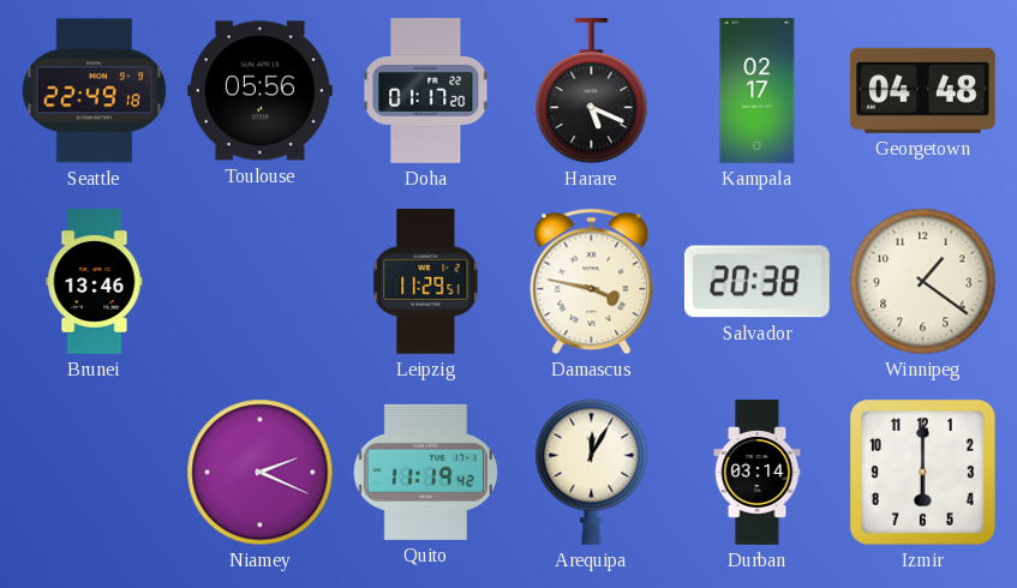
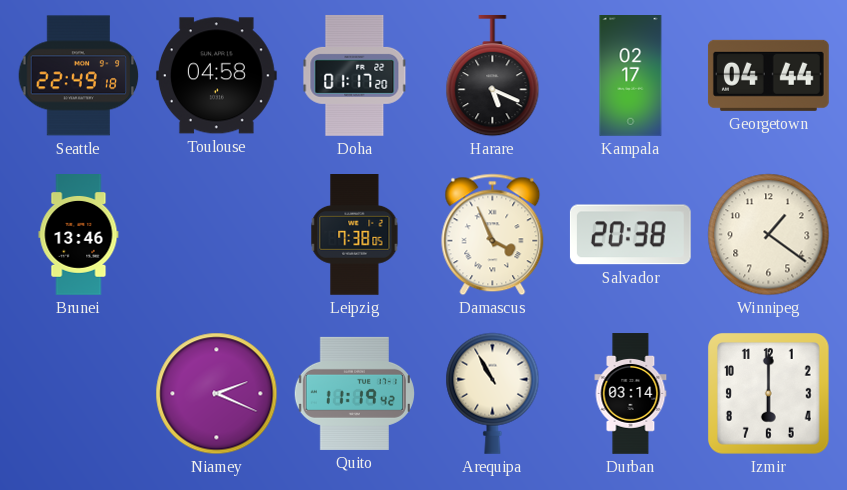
Toulouse: 05:56 -> 04:58 (216, 76)
Georgetown: 04:48 -> 04:44 (768, 75)
Leipzig: 11:29 -> 7:38 (355, 235)
Damascus: 3:47 -> 3:56 (493, 235)
Arequipa: 12:05 -> 10:55 (493, 393)
